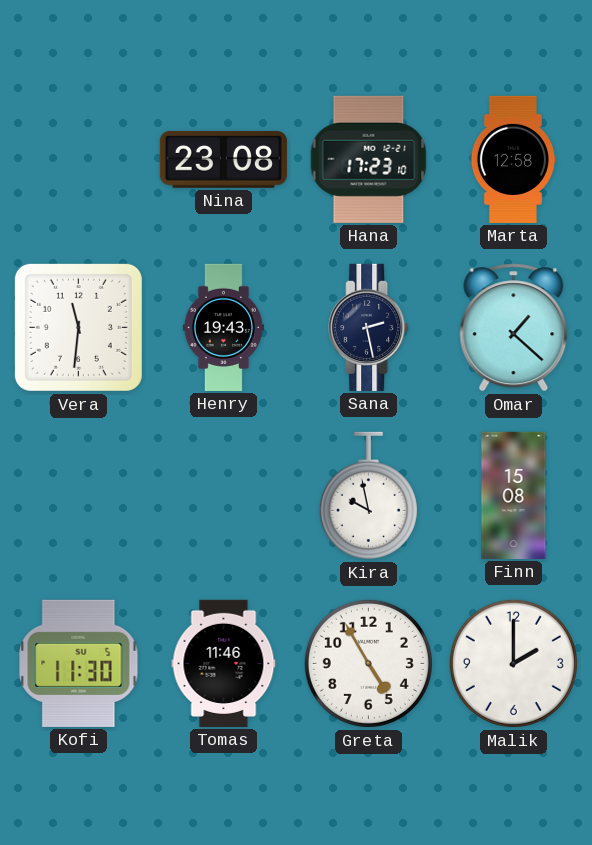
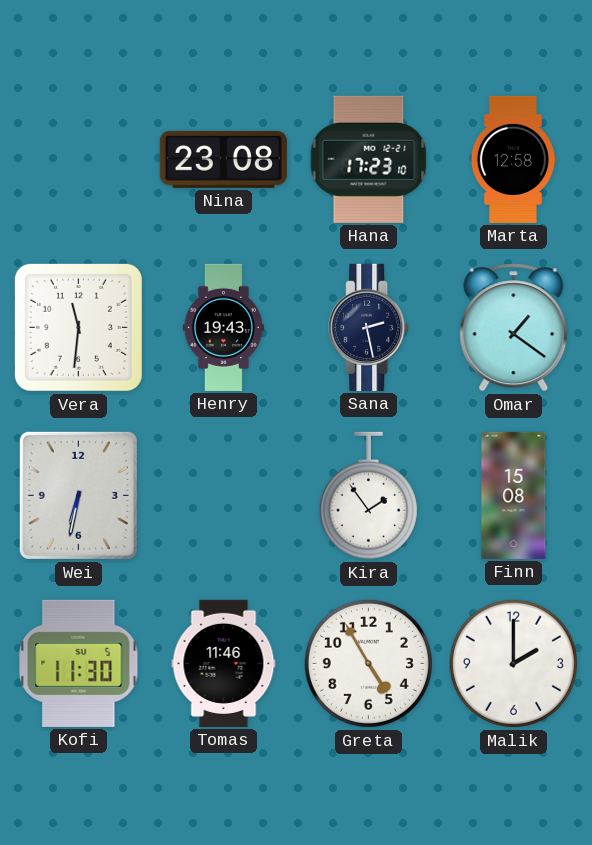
Omar: 1:22 -> 1:21 (514, 328)
Wei: none -> 6:32 (78, 495)
Kira: 9:58 -> 1:54 (368, 496)
